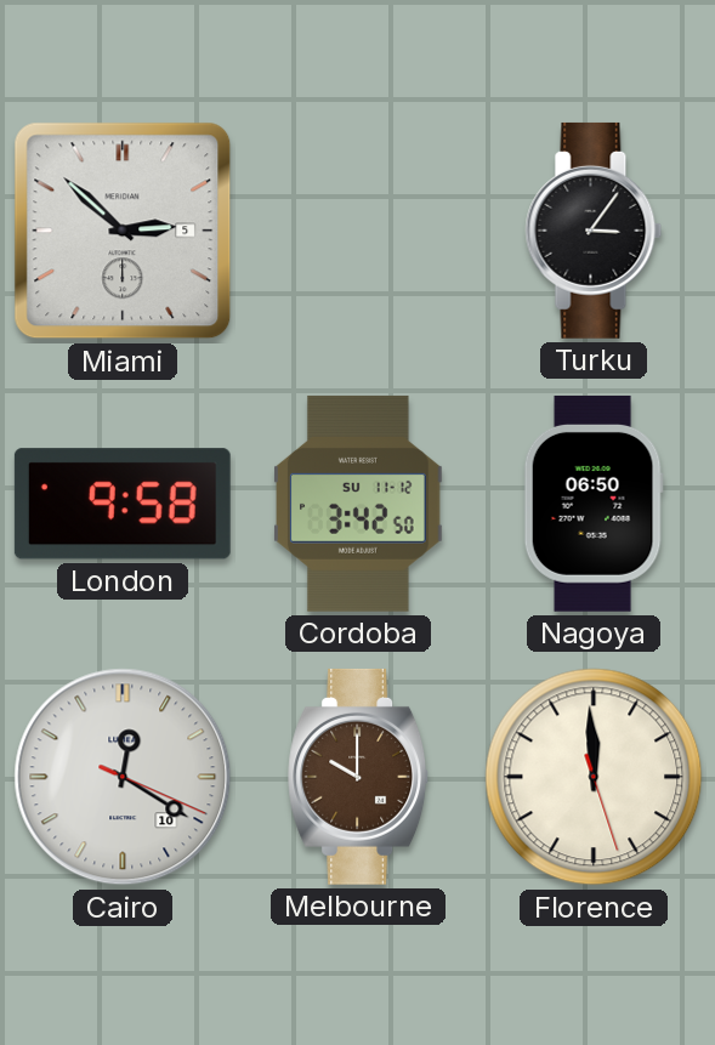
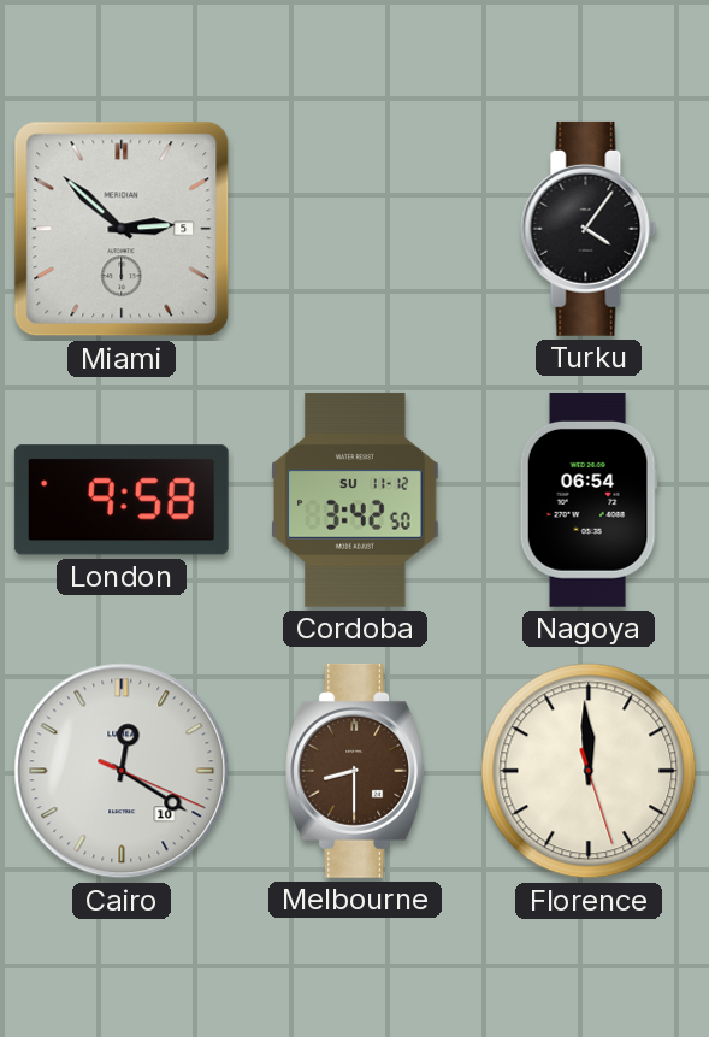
Turku: 3:06 -> 4:06 (589, 229)
Nagoya: 06:50 -> 06:54 (589, 500)
Melbourne: 10:00 -> 8:30 (355, 771)
